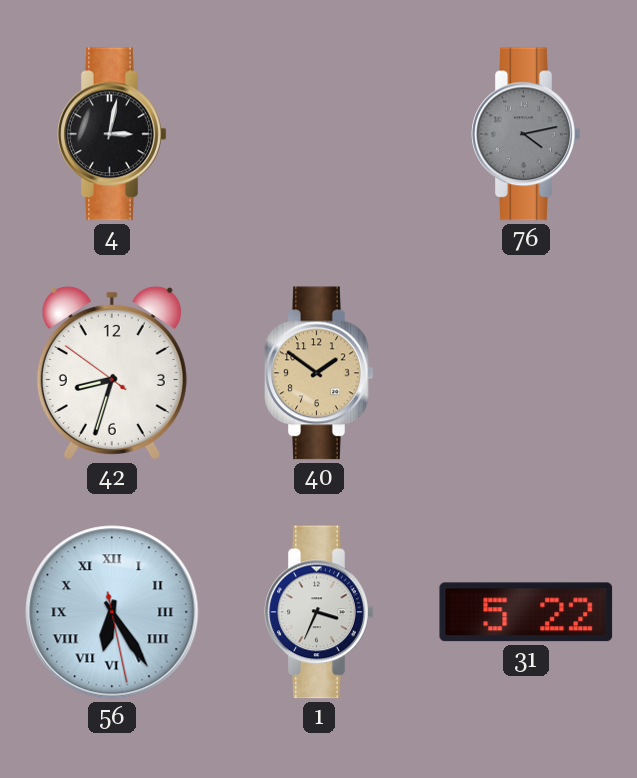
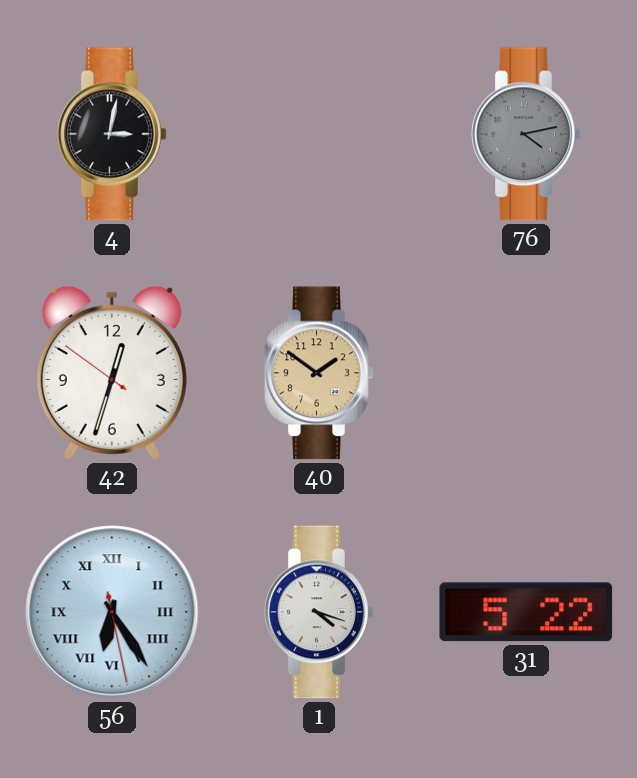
42: 8:32 -> 12:32 (112, 373)
1: 3:34 -> 4:18 (319, 612)
